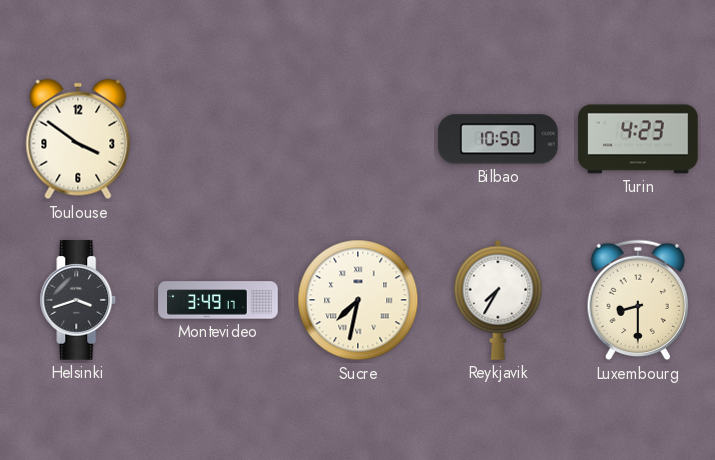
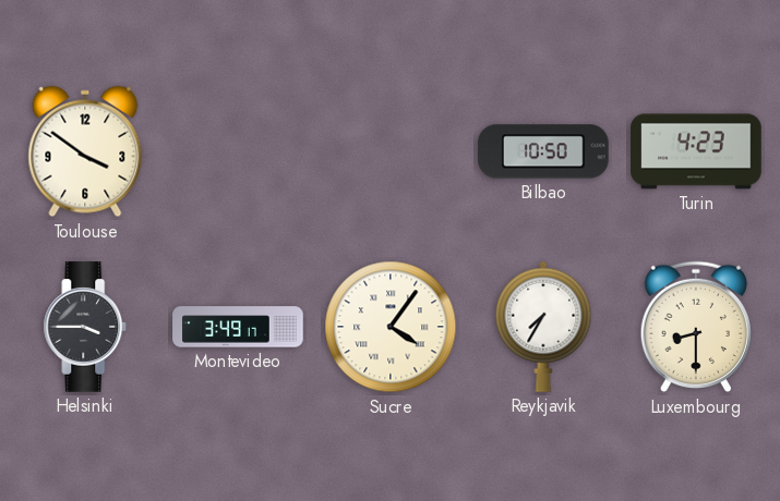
Helsinki: 3:42 -> 3:45 (85, 327)
Sucre: 7:32 -> 4:06 (391, 327)
